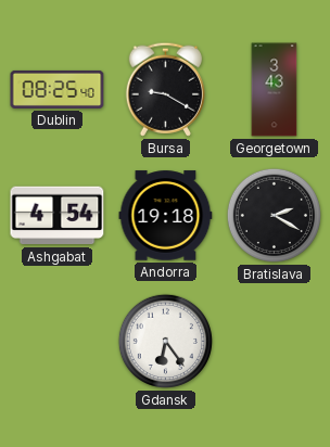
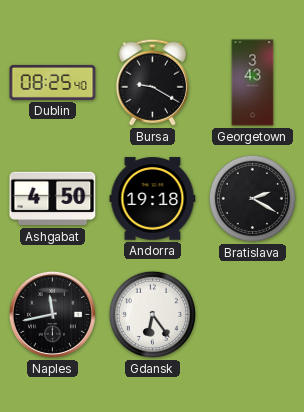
Ashgabat: 4:54 -> 4:50 (53, 199)
Naples: none -> 11:43 (52, 314)
